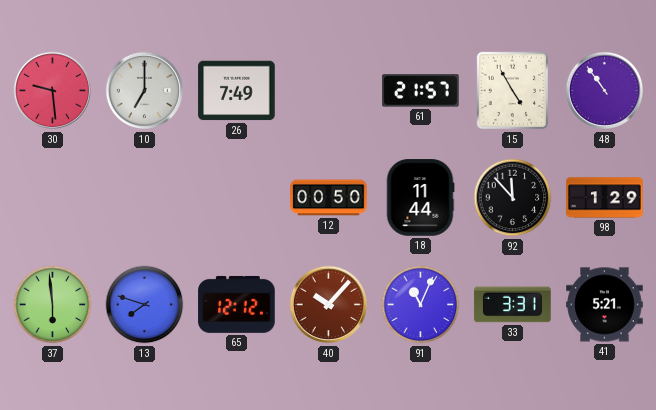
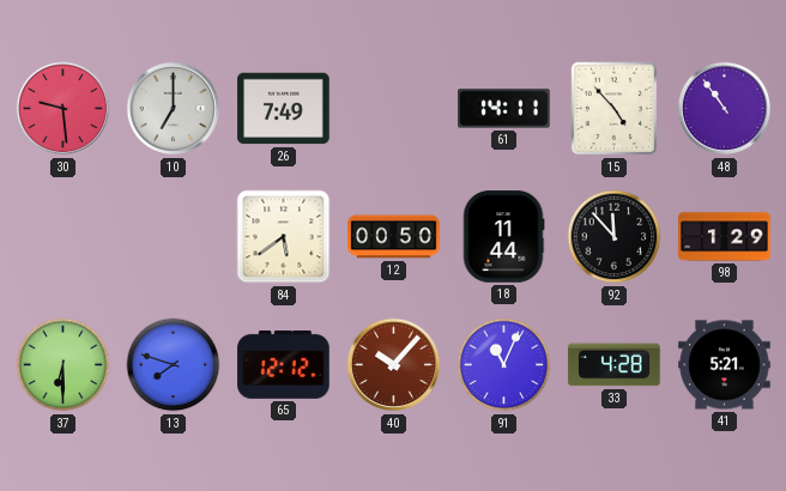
61: 21:57 -> 14:11 (504, 109)
15: 4:55 -> 4:53 (615, 109)
84: none -> 5:39 (284, 237)
37: 5:59 -> 6:30 (64, 365)
33: 3:31 -> 4:28 (615, 365)
